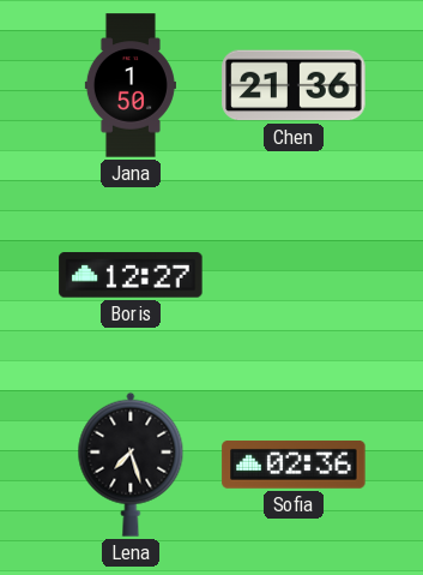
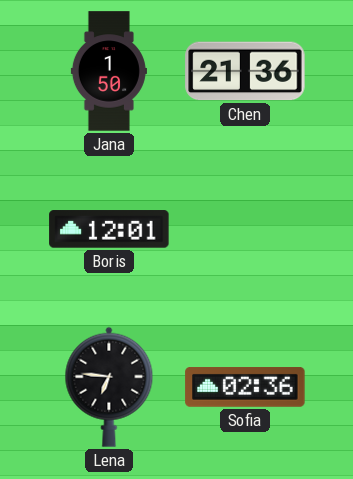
Boris: 12:27 -> 12:01 (109, 229)
Lena: 7:27 -> 6:46 (109, 387)
